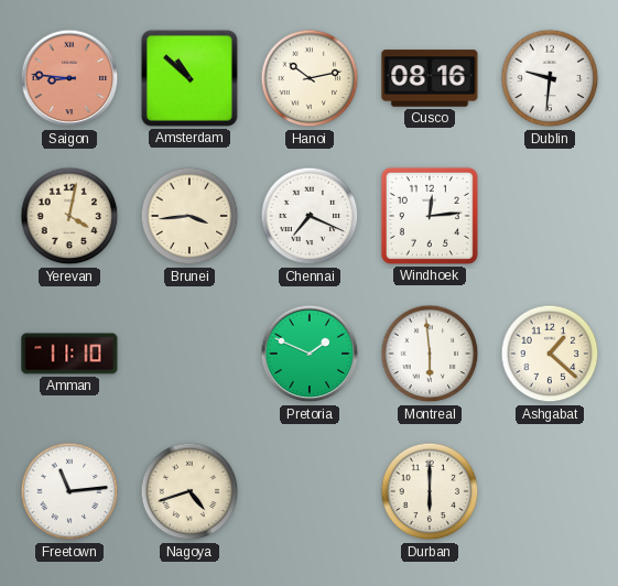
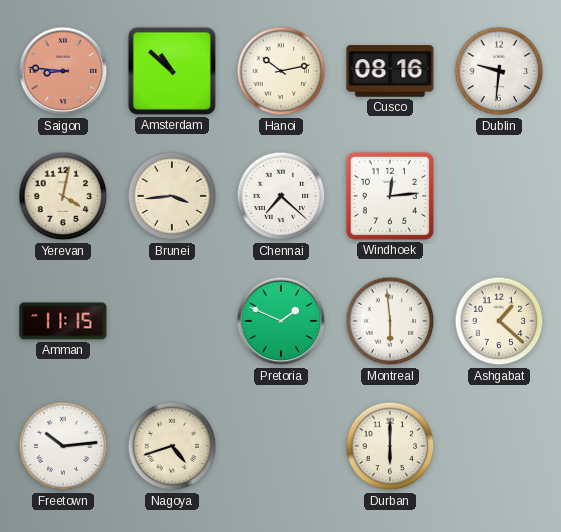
Chennai: 7:19 -> 7:22 (281, 196)
Amman: 11:10 -> 11:15 (63, 321)
Freetown: 11:14 -> 10:14 (63, 446)
